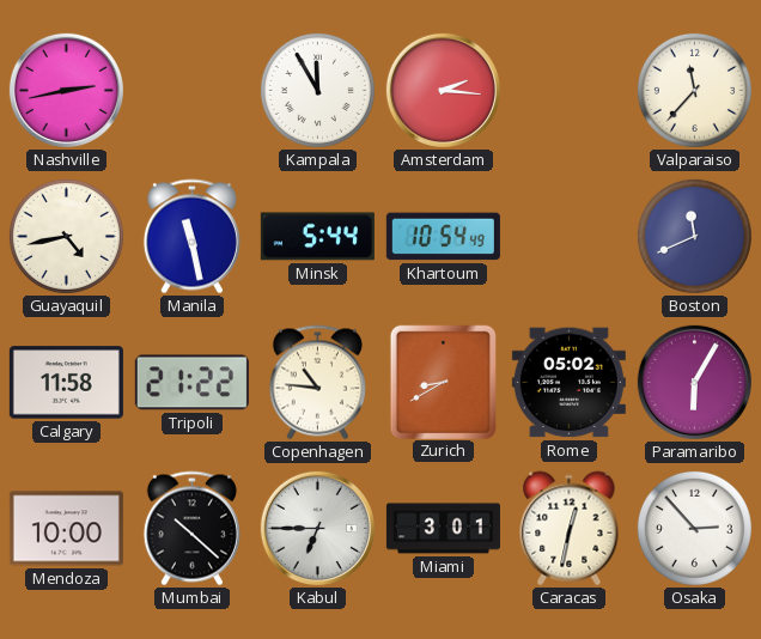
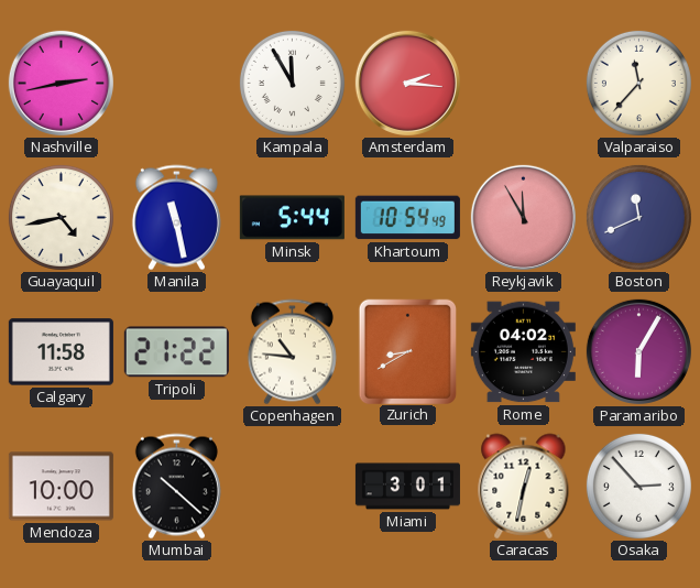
Reykjavik: none -> 11:55 (523, 217)
Rome: 05:02 -> 04:02 (523, 352)
Kabul: 6:45 -> none (317, 528)
